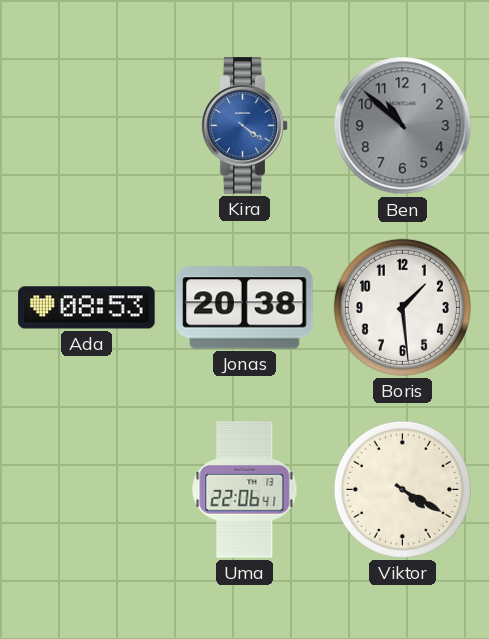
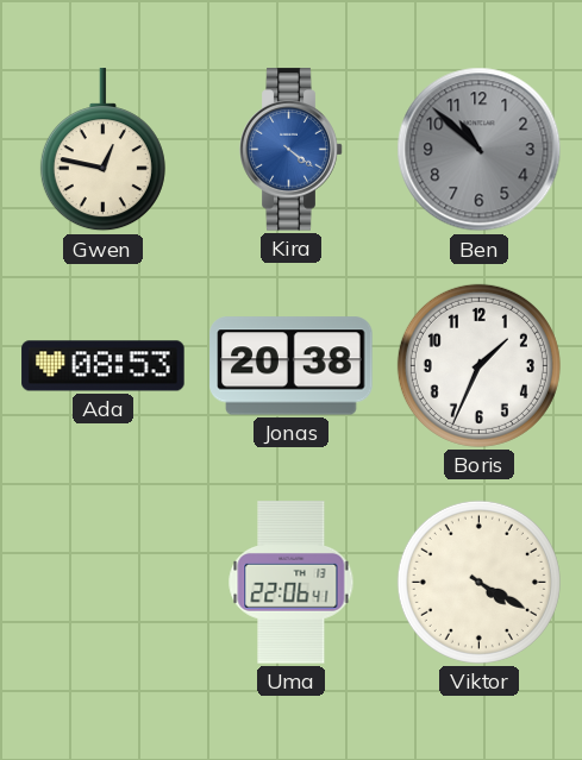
Gwen: none -> 12:47 (102, 150)
Boris: 1:29 -> 1:34 (478, 365)
